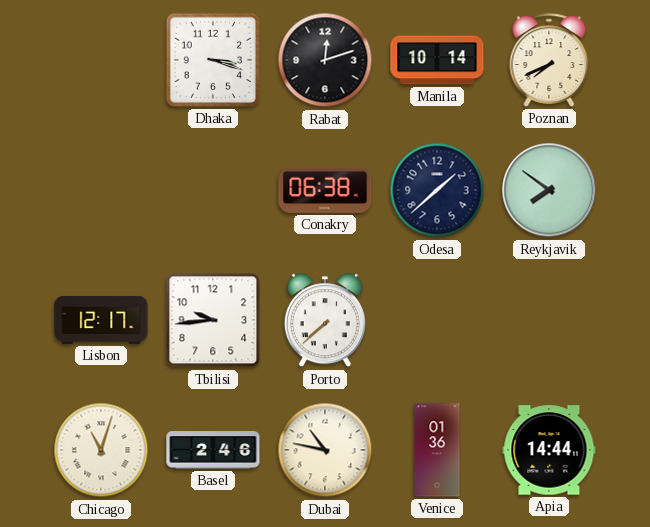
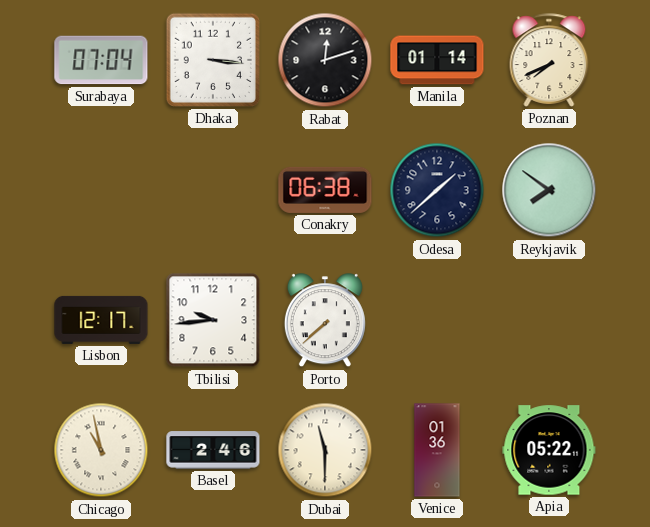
Surabaya: none -> 07:04 (101, 60)
Dhaka: 3:18 -> 3:16 (213, 60)
Manila: 10:14 -> 01:14 (437, 60)
Chicago: 11:03 -> 10:58 (101, 450)
Dubai: 10:47 -> 11:30 (325, 450)
Apia: 14:44 -> 05:22 (549, 450)
